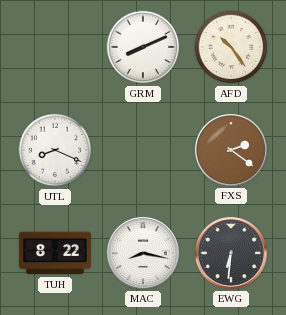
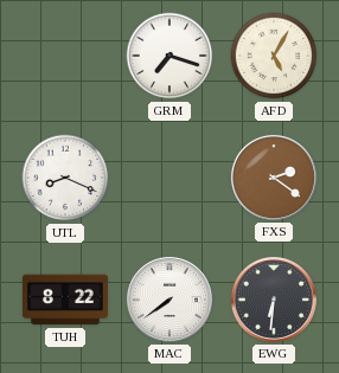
GRM: 8:11 -> 7:18 (170, 56)
AFD: 10:24 -> 5:05 (274, 56)
MAC: 8:17 -> 7:39 (170, 300)
